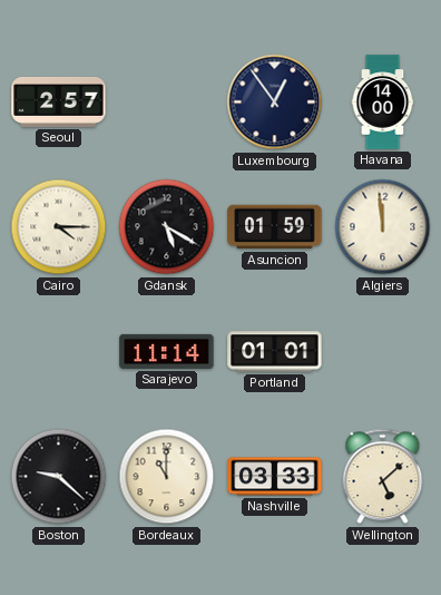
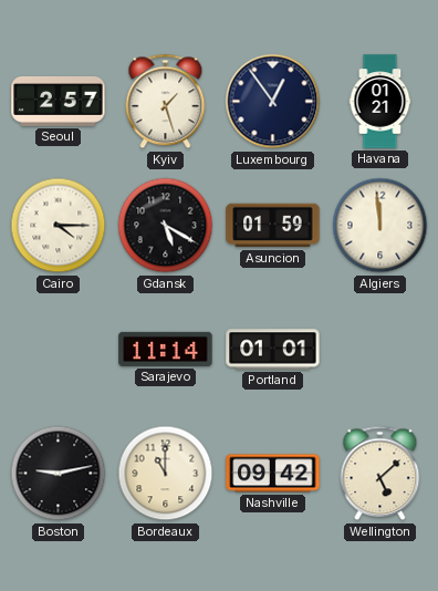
Kyiv: none -> 1:27 (166, 102)
Havana: 14:00 -> 01:21 (380, 102)
Boston: 9:22 -> 9:13 (59, 474)
Nashville: 03:33 -> 09:42 (273, 474)
